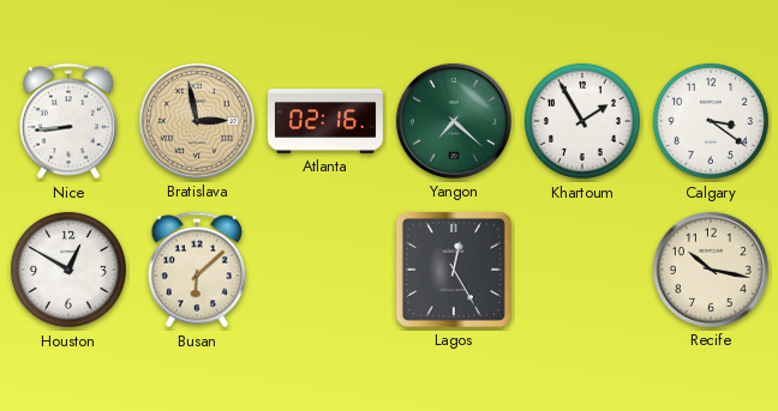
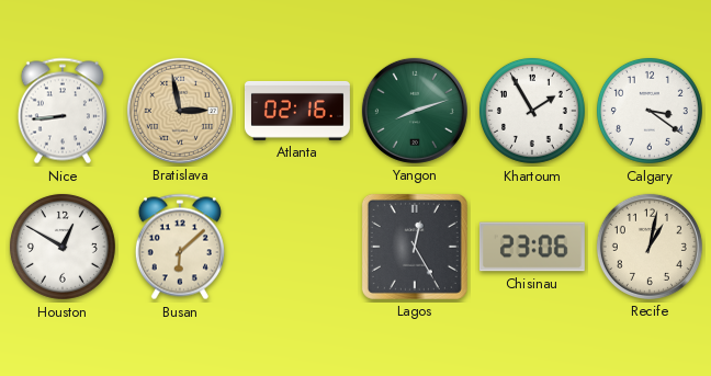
Yangon: 7:22 -> 8:12 (415, 111)
Chisinau: none -> 23:06 (532, 247)
Recife: 10:17 -> 1:02 (650, 247)
